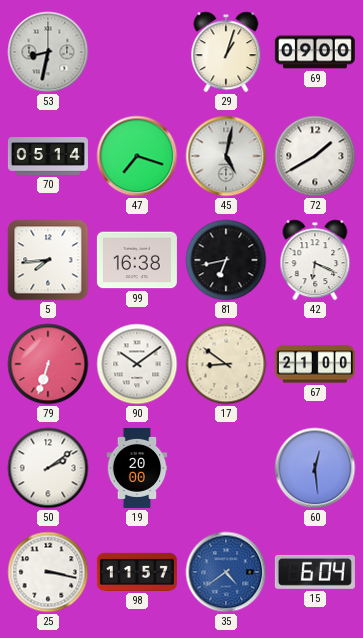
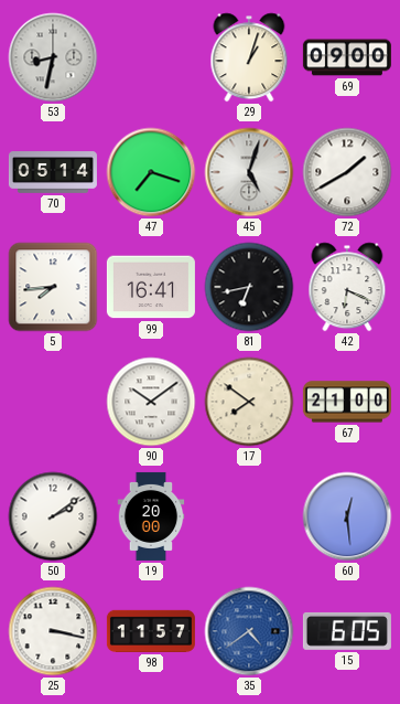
45: 5:02 -> 5:03 (249, 172)
99: 16:38 -> 16:41 (151, 287)
79: 6:33 -> none (48, 364)
17: 8:51 -> 7:51 (249, 402)
15: 6:04 -> 6:05 (347, 631)
